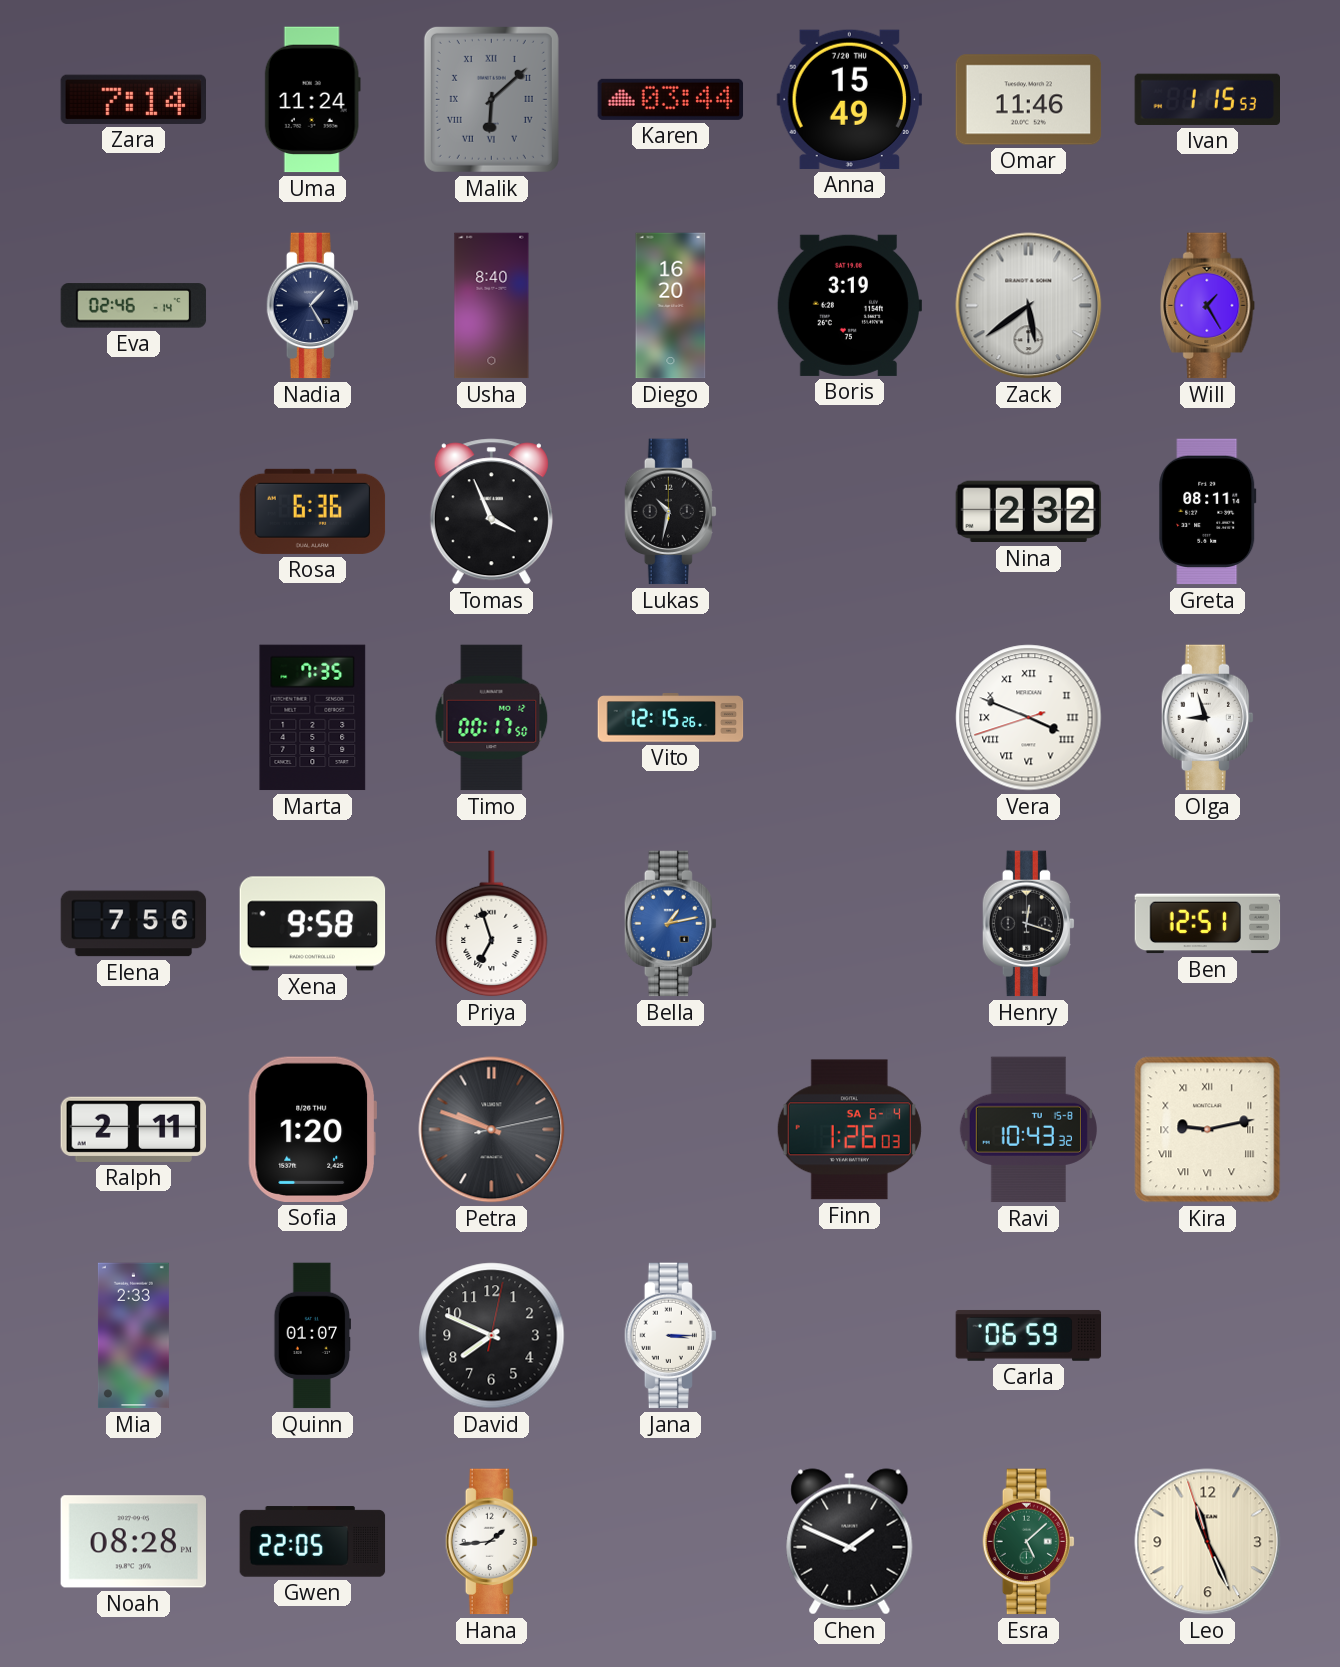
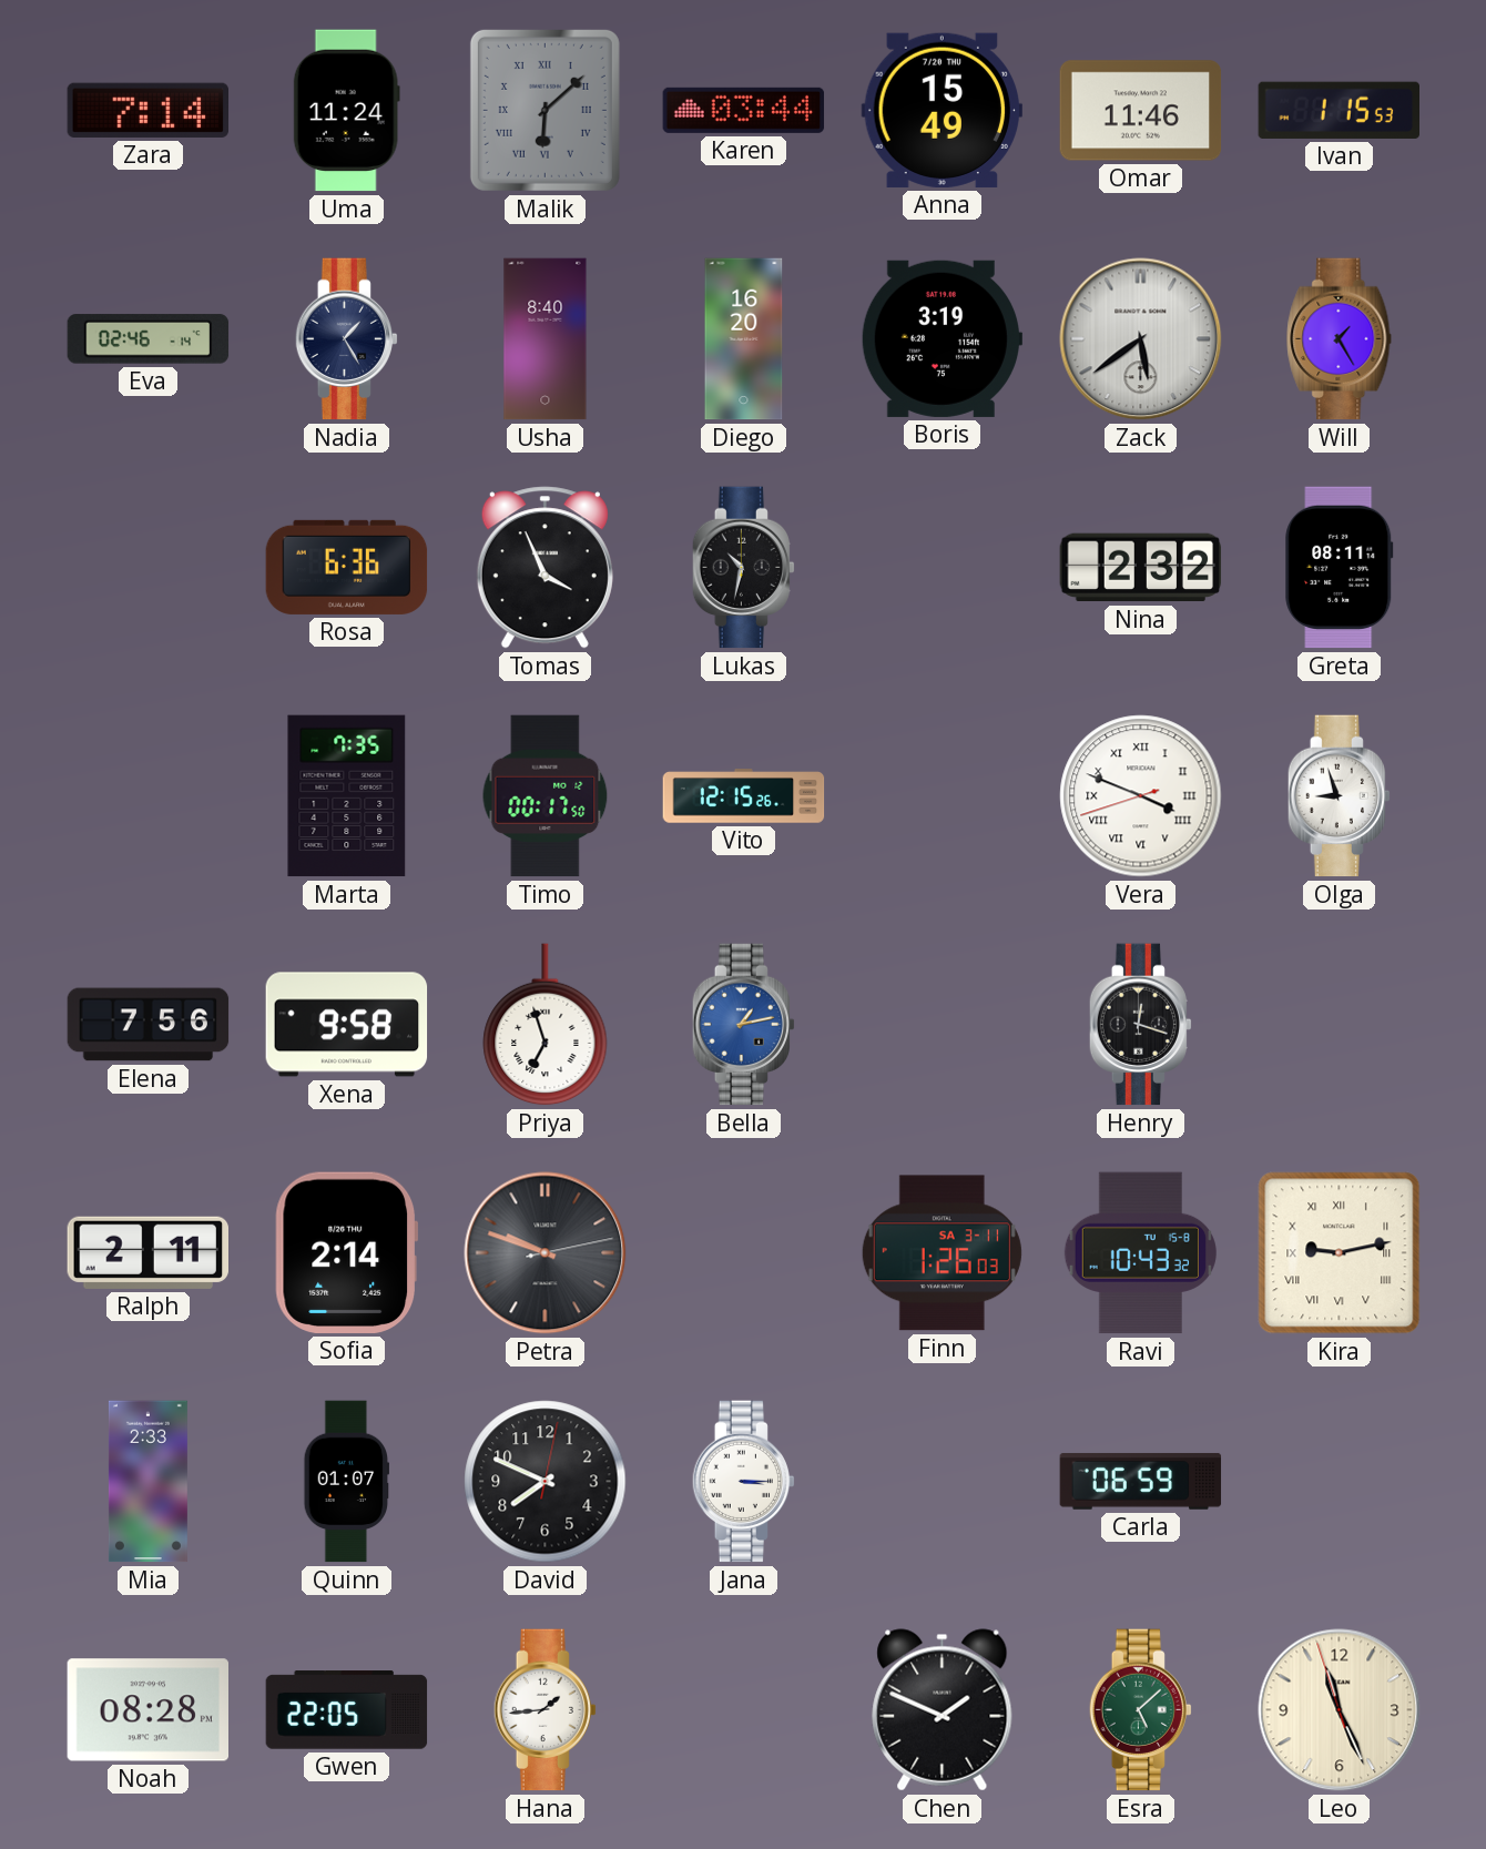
Ben: 12:51 -> none (1208, 924)
Sofia: 1:20 -> 2:14 (346, 1252)
Finn date: SA 6-4 -> SA 3-11 (942, 1253)
